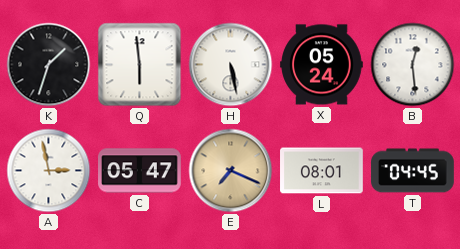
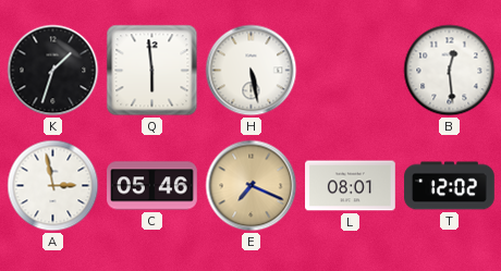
X: 05:24 -> none (322, 65)
C: 05:47 -> 05:46 (152, 186)
T: 04:45 -> 12:02 (450, 186)
